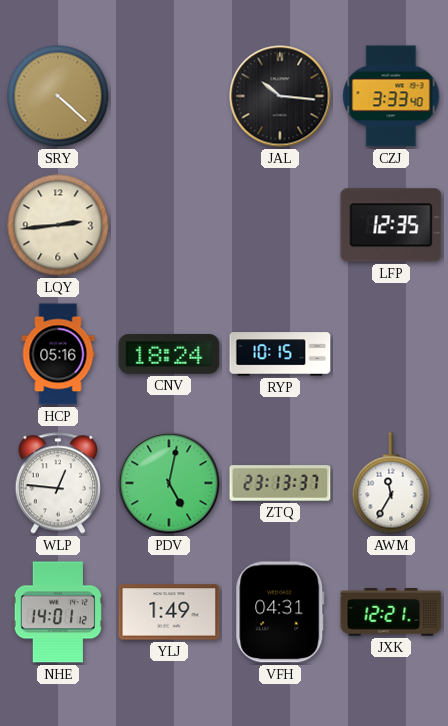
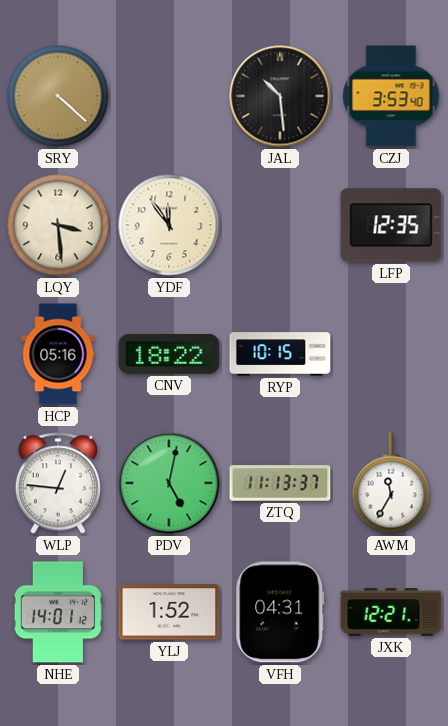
JAL: 10:16 -> 10:29 (280, 96)
CZJ: 3:33 -> 3:53 (391, 96)
LQY: 2:44 -> 3:29 (58, 225)
YDF: none -> 11:54 (169, 225)
CNV: 18:24 -> 18:22 (169, 354)
ZTQ: 23:13 -> 11:13 (280, 483)
YLJ: 1:49 -> 1:52 (169, 612)
